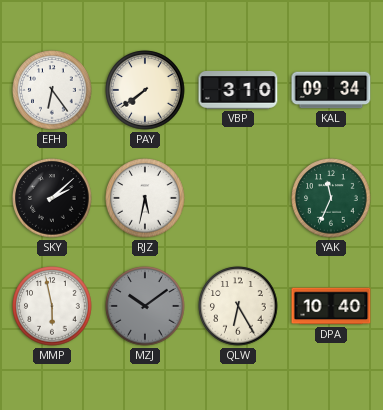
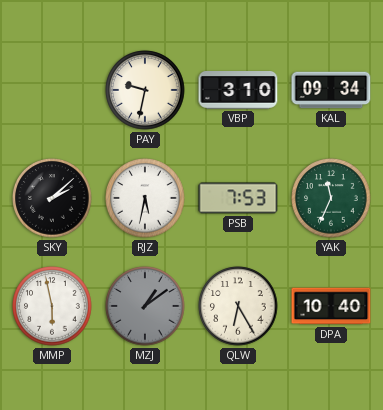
EFH: 6:24 -> none (52, 90)
PAY: 7:39 -> 9:32 (145, 90)
PSB: none -> 7:53 (238, 198)
MZJ: 10:09 -> 1:09 (145, 306)
